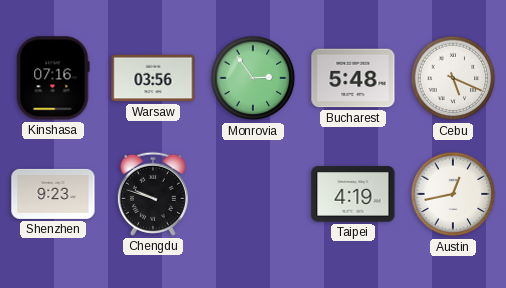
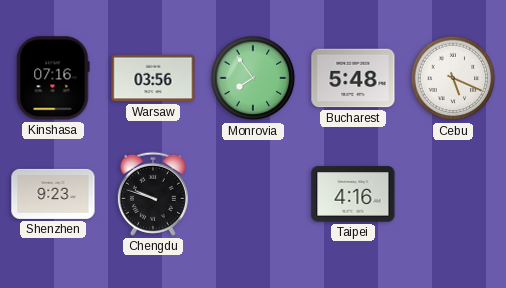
Monrovia: 2:54 -> 7:54 (253, 78)
Taipei: 4:19 -> 4:16 (353, 194)
Austin: 12:43 -> none (453, 194)
